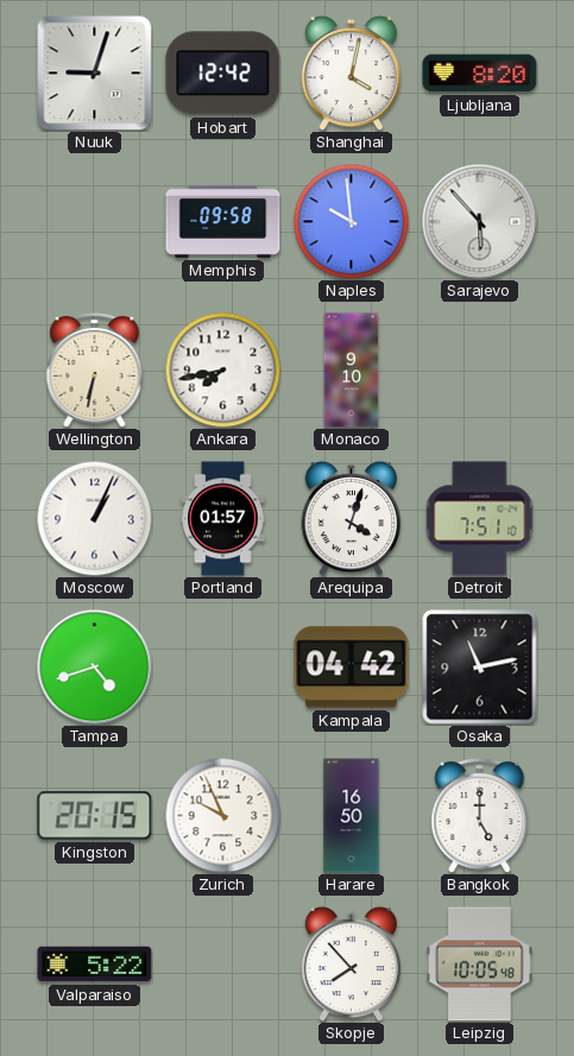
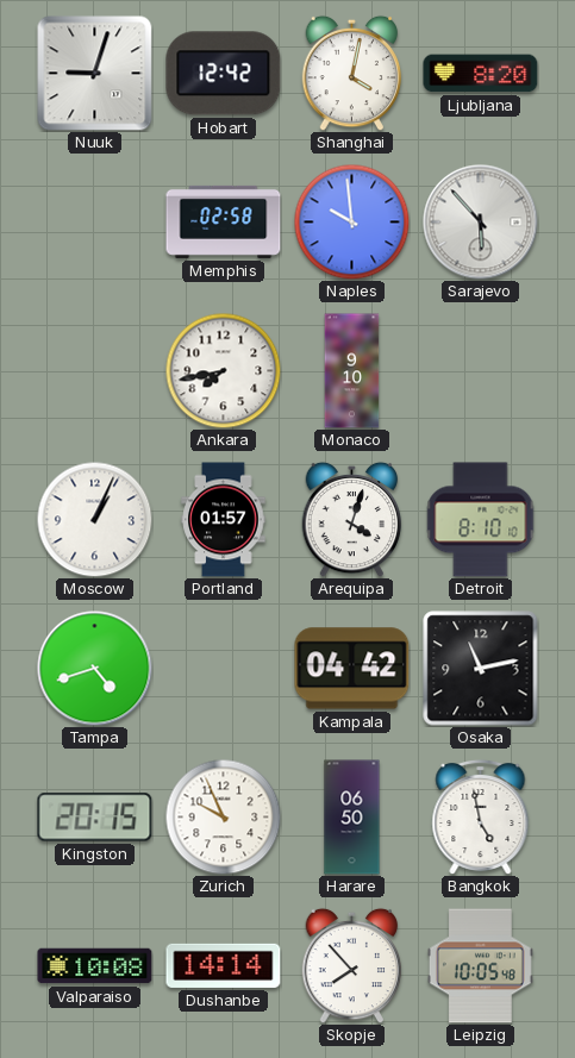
Memphis: 09:58 -> 02:58 (224, 221)
Wellington: 6:32 -> none (95, 369)
Detroit: 7:51 -> 8:10 (481, 520)
Harare: 16:50 -> 06:50 (352, 818)
Bangkok: 5:00 -> 4:58 (481, 816)
Valparaiso: 5:22 -> 10:08 (95, 966)
Dushanbe: none -> 14:14 (224, 965)
